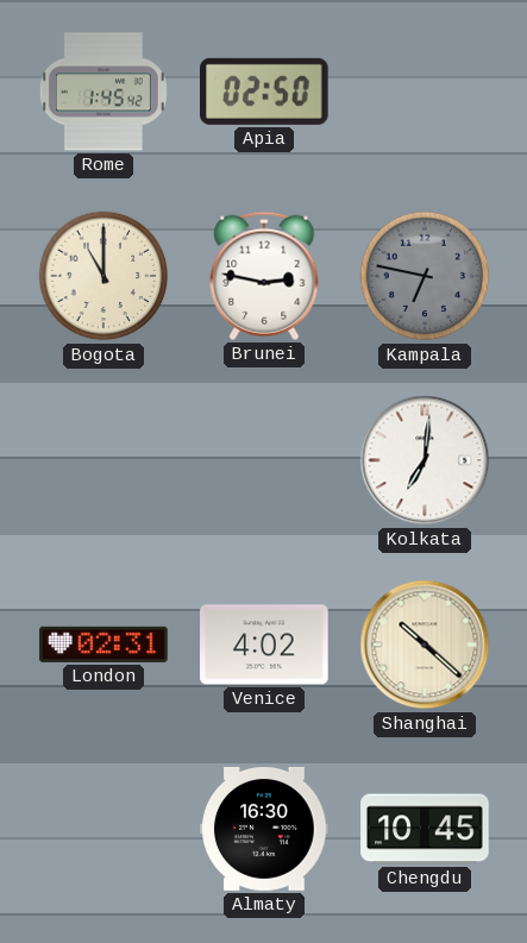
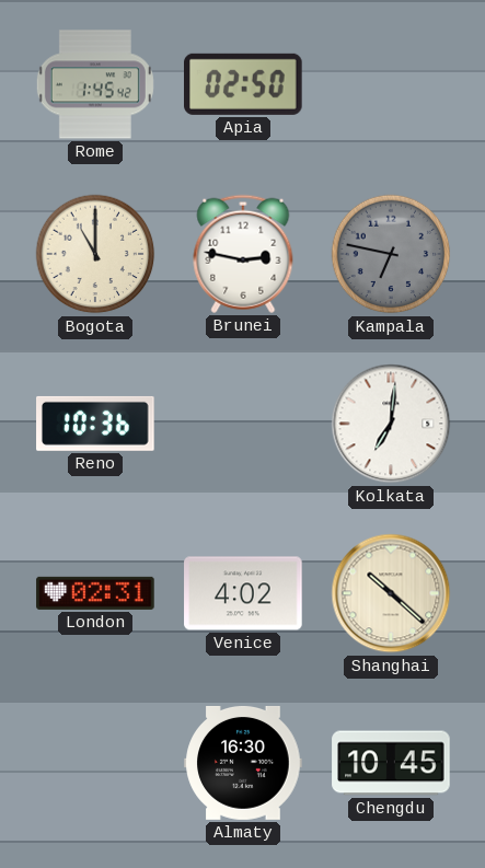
Reno: none -> 10:36 (95, 424)
